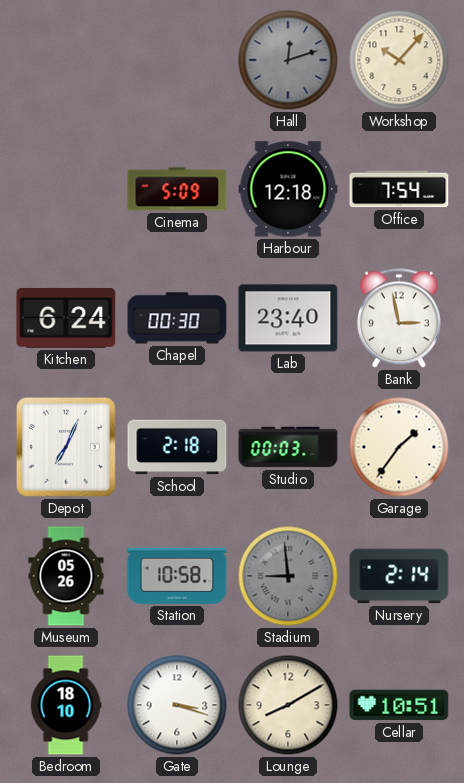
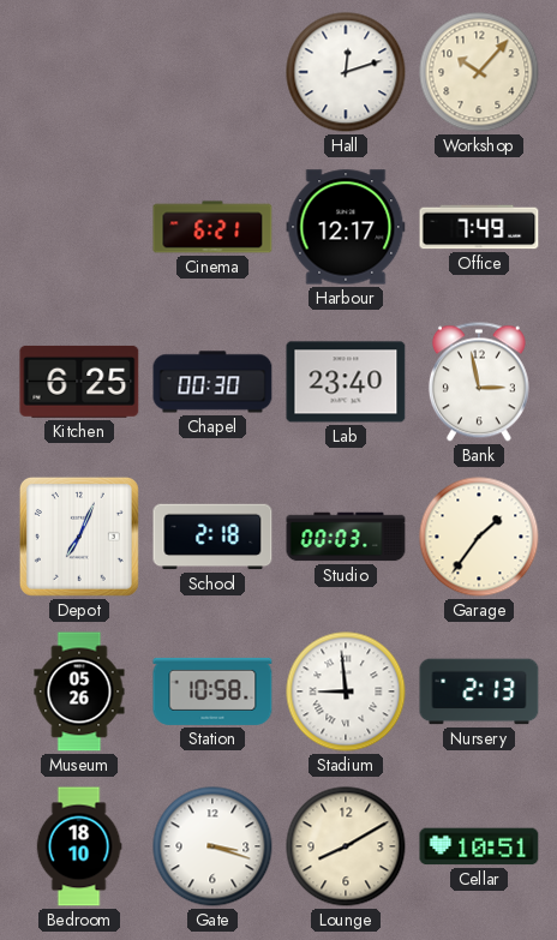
Hall dial: grey -> white (346, 72)
Cinema: 5:09 -> 6:21 (212, 227)
Harbour: 12:18 -> 12:17 (346, 227)
Office: 7:54 -> 7:49 (479, 227)
Kitchen: 6:24 -> 6:25 (79, 382)
Stadium dial: grey -> white (346, 691)
Nursery: 2:14 -> 2:13 (479, 691)
